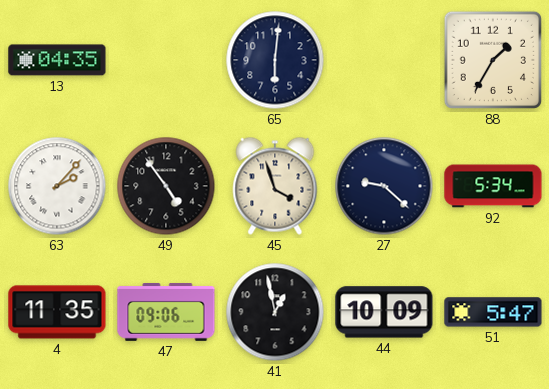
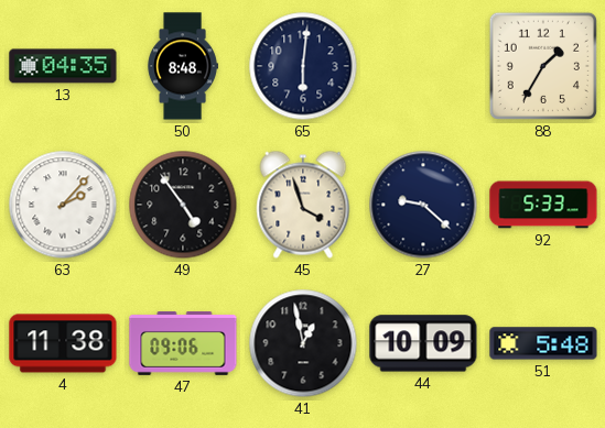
50: none -> 8:48 (183, 66)
92: 5:34 -> 5:33 (543, 205)
4: 11:35 -> 11:38 (63, 343)
51: 5:47 -> 5:48 (543, 343)
